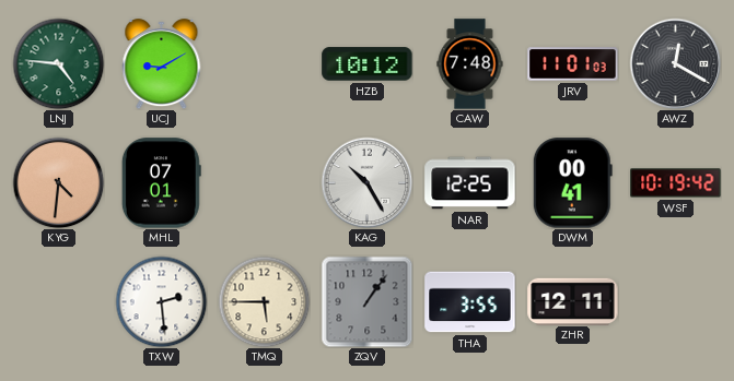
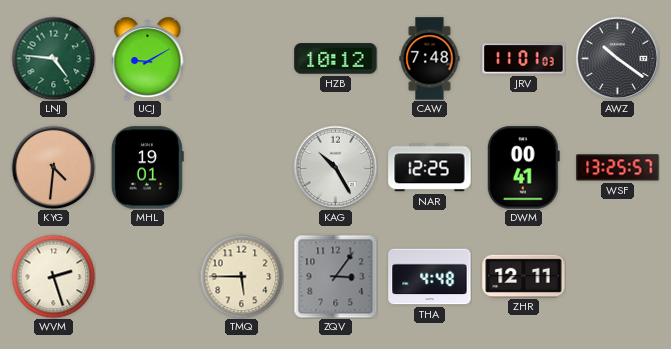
AWZ: 12:20 -> 10:21 (617, 58)
MHL: 07:01 -> 19:01 (147, 168)
WSF: 10:19 -> 13:25 (618, 168)
WVM: none -> 2:27 (53, 276)
TXW: 2:29 -> none (161, 301)
ZQV: 1:06 -> 3:06 (335, 276)
THA: 3:55 -> 4:48 (430, 277)
